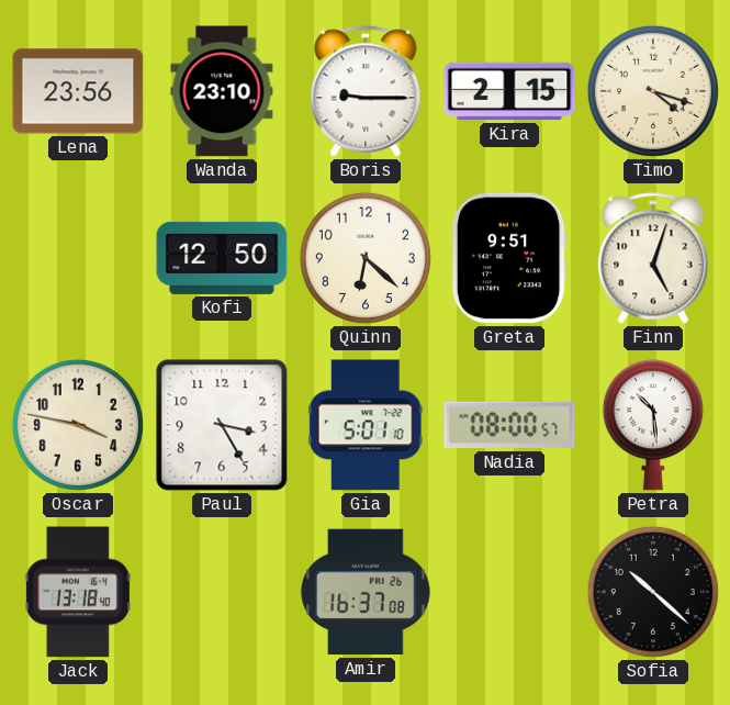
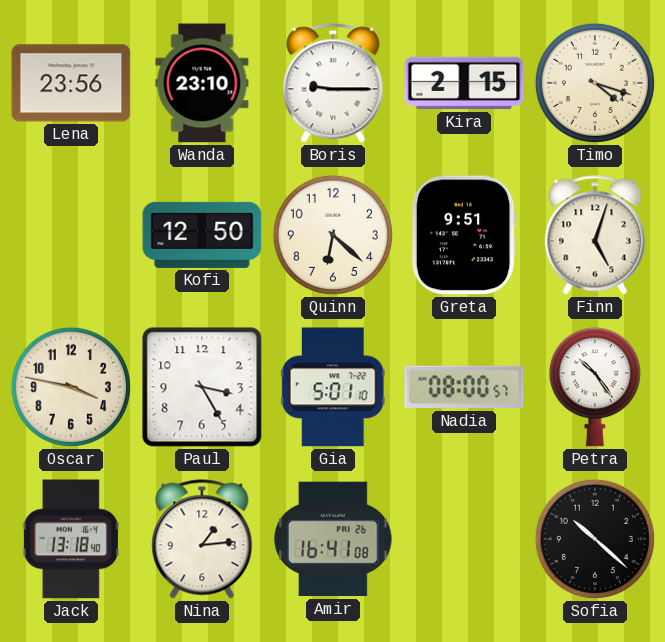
Petra: 10:29 -> 10:24 (595, 387)
Nina: none -> 1:14 (202, 539)
Amir: 16:37 -> 16:41 (333, 539)
